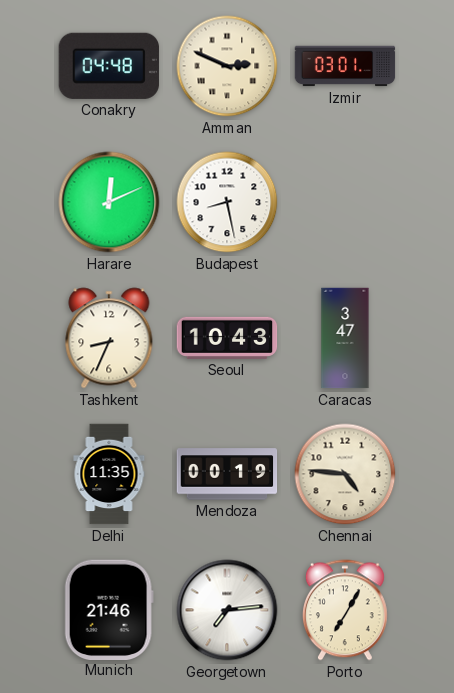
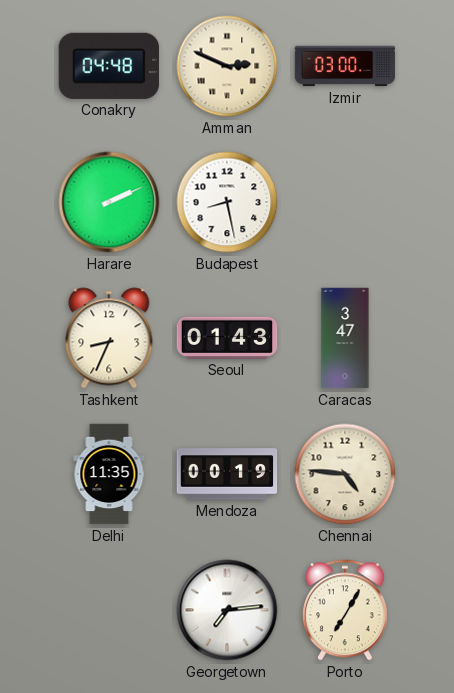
Izmir: 03:01 -> 03:00 (345, 66)
Harare: 12:11 -> 2:11 (109, 202)
Seoul: 10:43 -> 01:43 (227, 338)
Munich: 21:46 -> none (109, 609)
